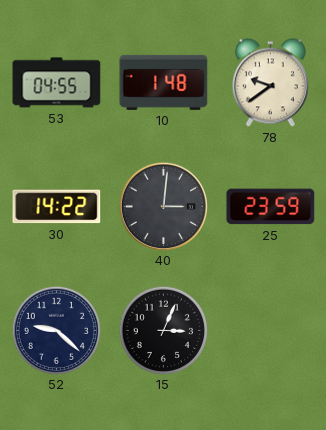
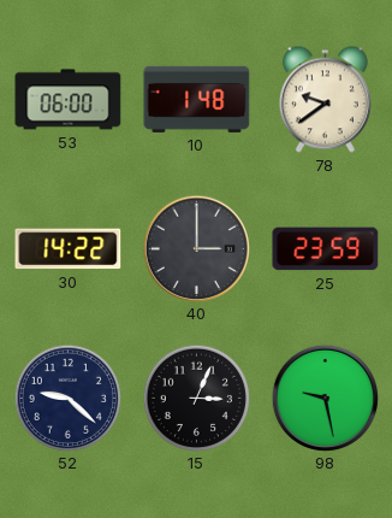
53: 04:55 -> 06:00 (69, 100)
40: 3:01 -> 3:00 (196, 248)
98: none -> 9:28 (325, 398)
